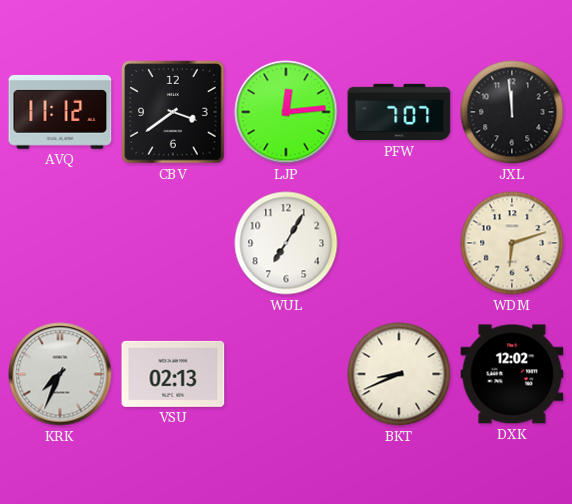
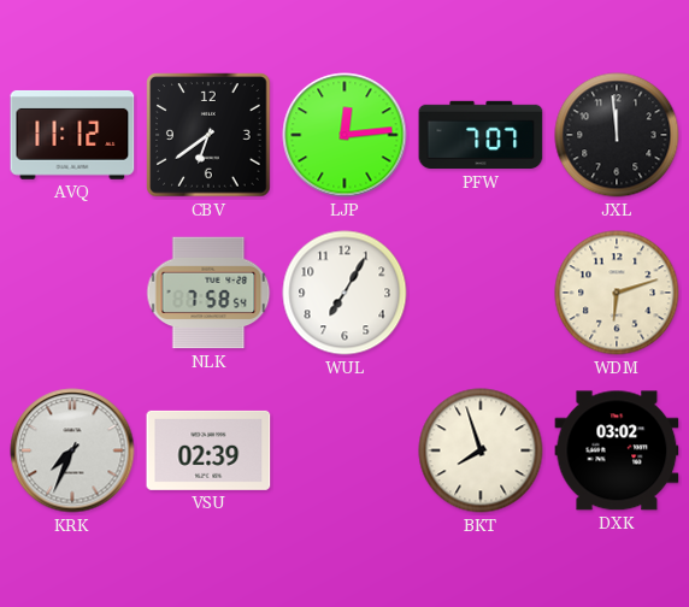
CBV: 3:39 -> 6:39 (208, 135)
NLK: none -> 7:58 (208, 293)
VSU: 02:13 -> 02:39 (208, 450)
BKT: 8:41 -> 7:57 (481, 450)
DXK: 12:02 -> 03:02 (617, 450)
